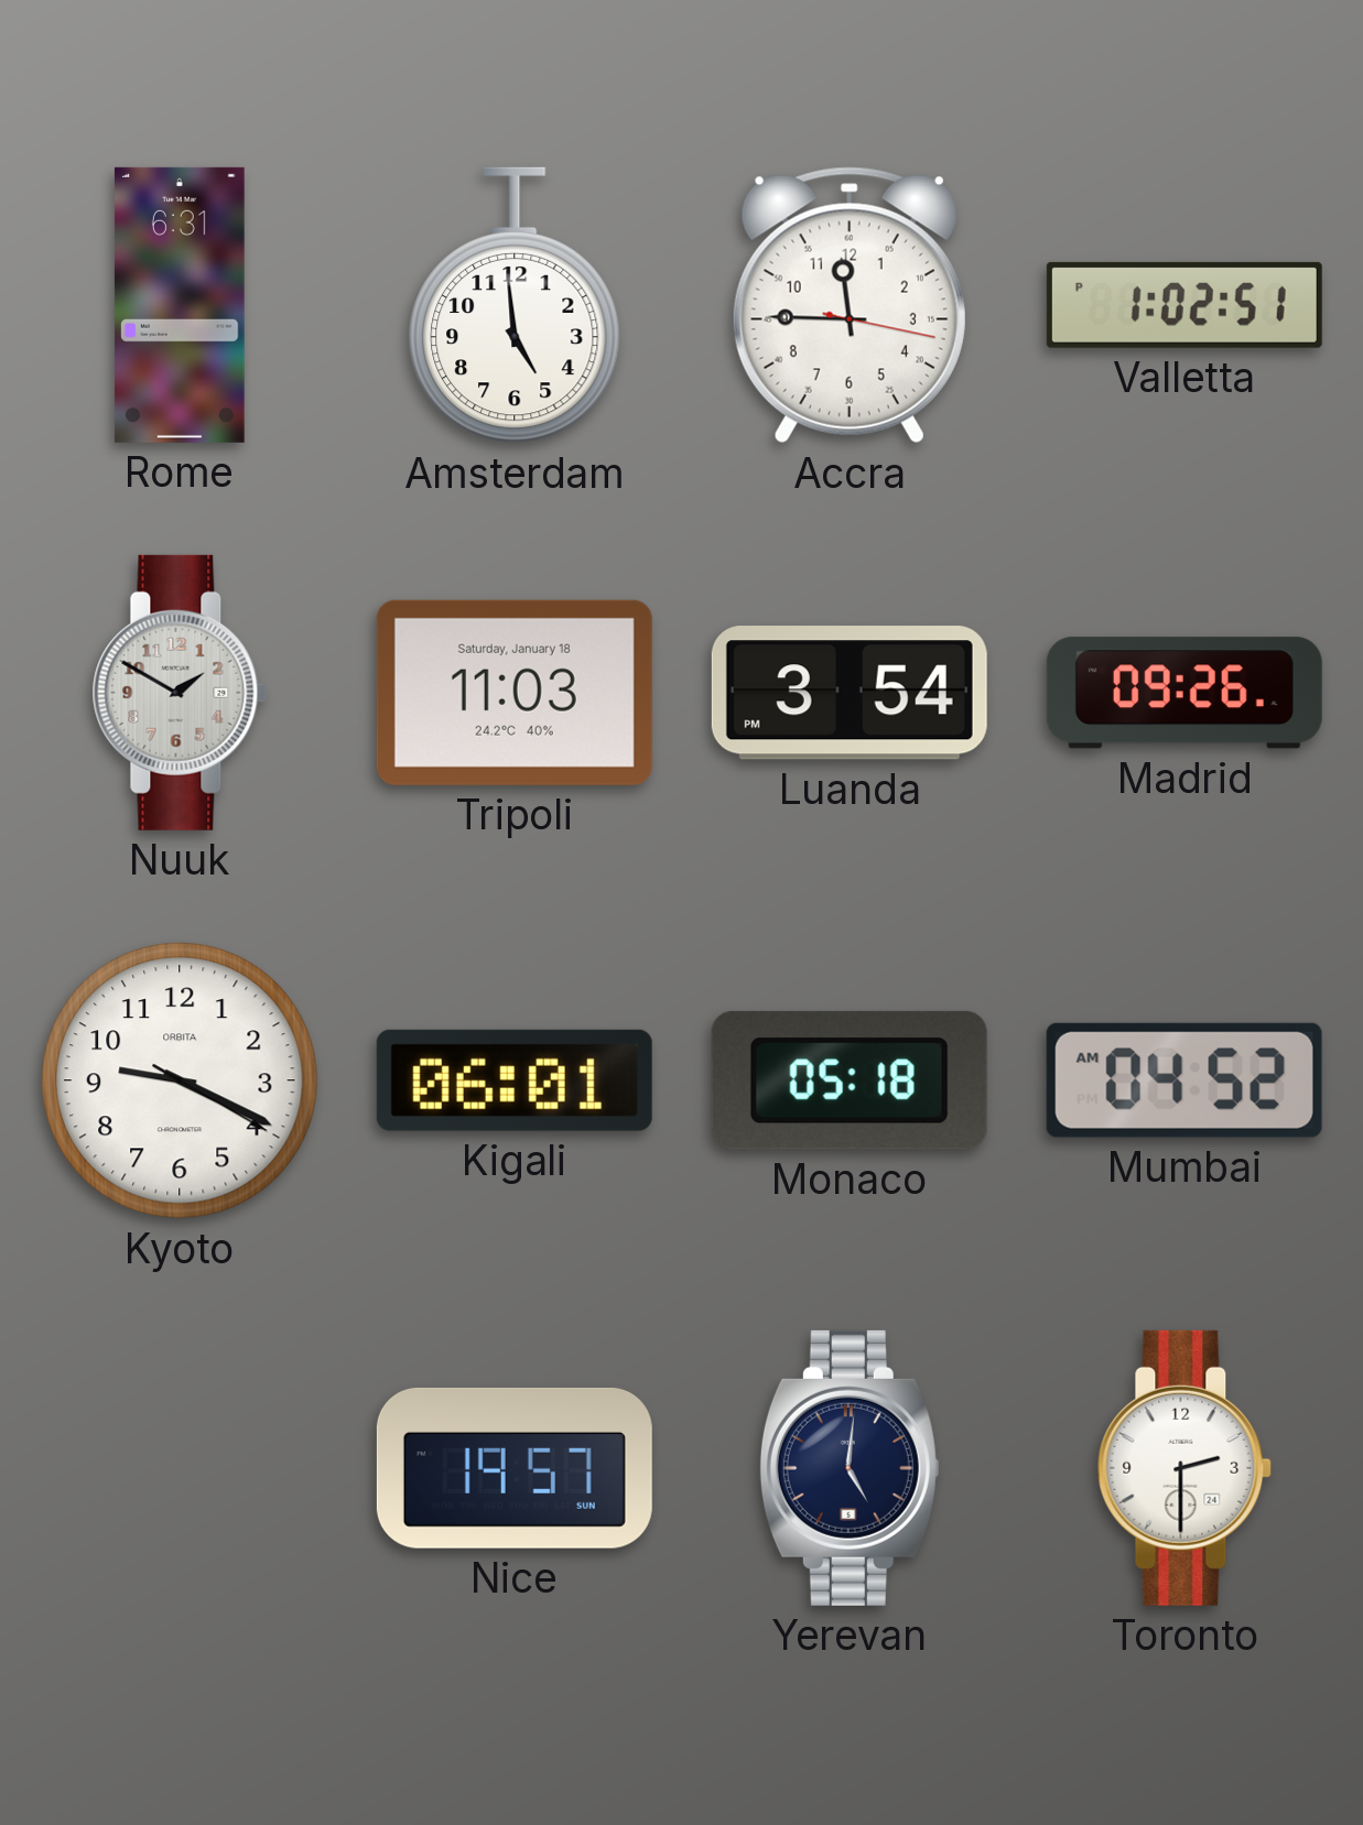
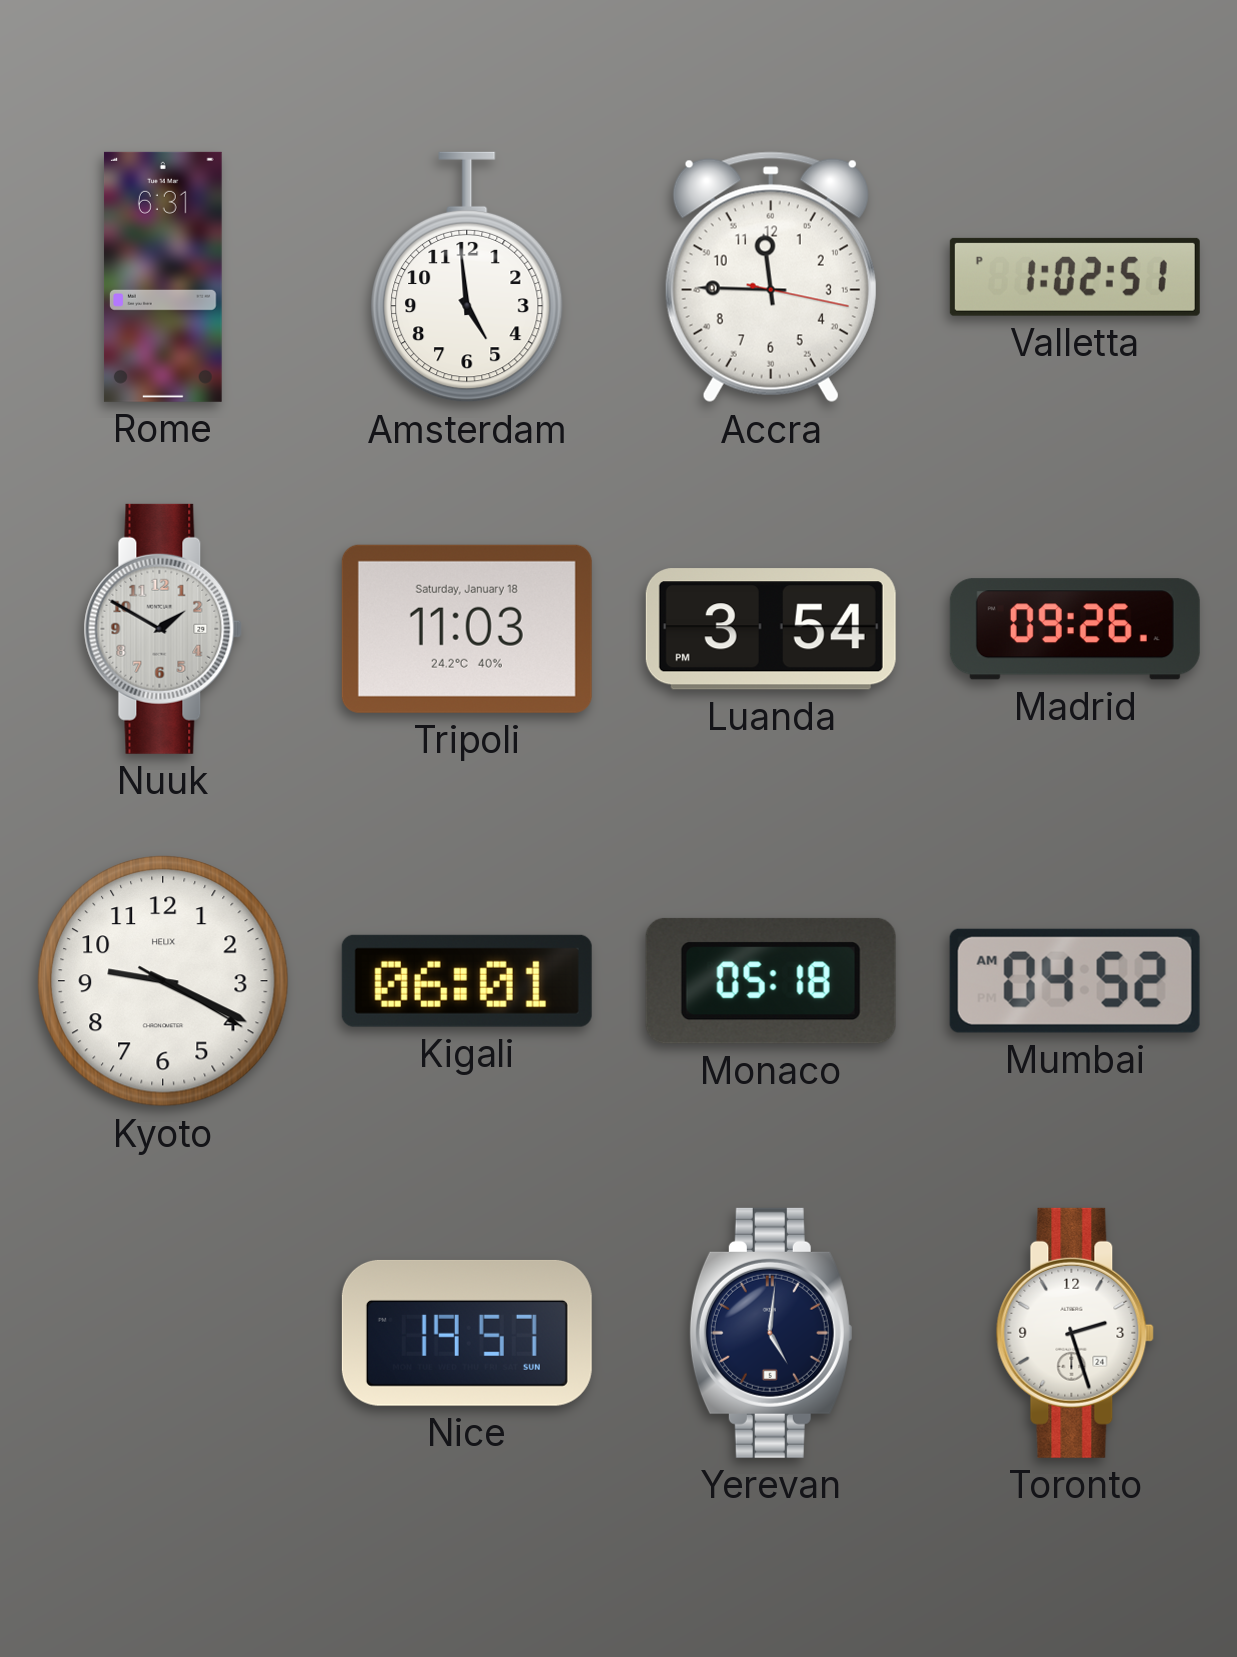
Kyoto brand: ORBITA -> HELIX (163, 981)
Toronto: 2:30 -> 2:27 (1075, 1333)
